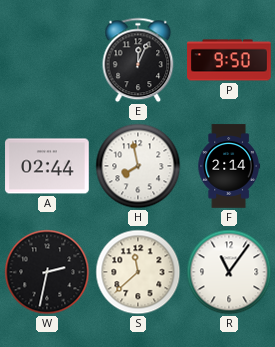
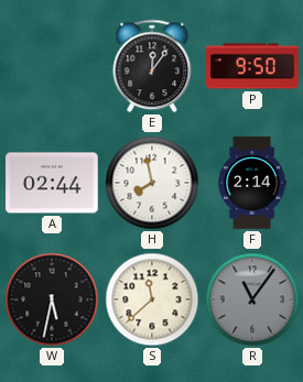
E: 12:04 -> 12:06 (152, 66)
W: 2:32 -> 5:32 (52, 299)
R dial: white -> grey (252, 299)
